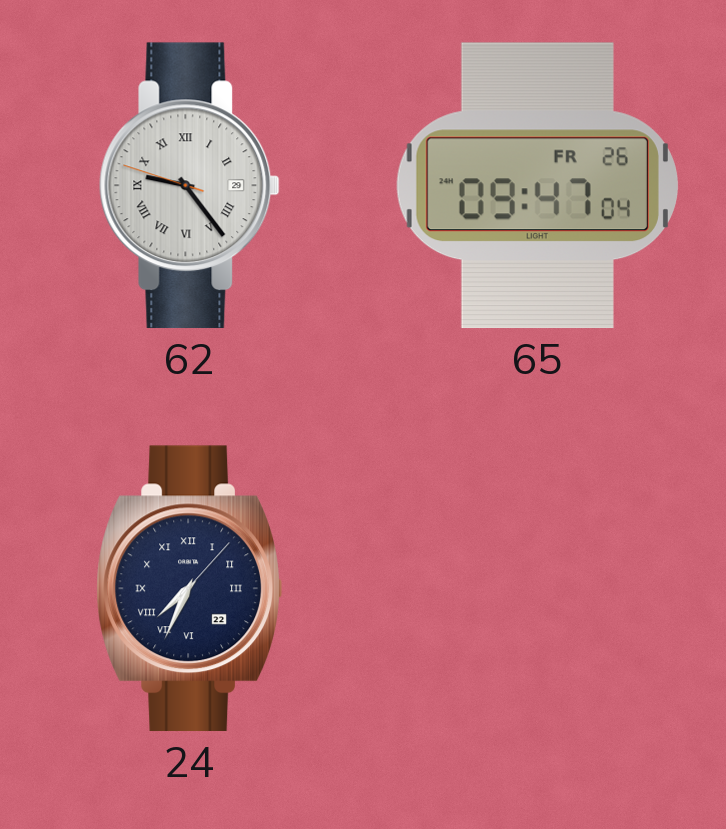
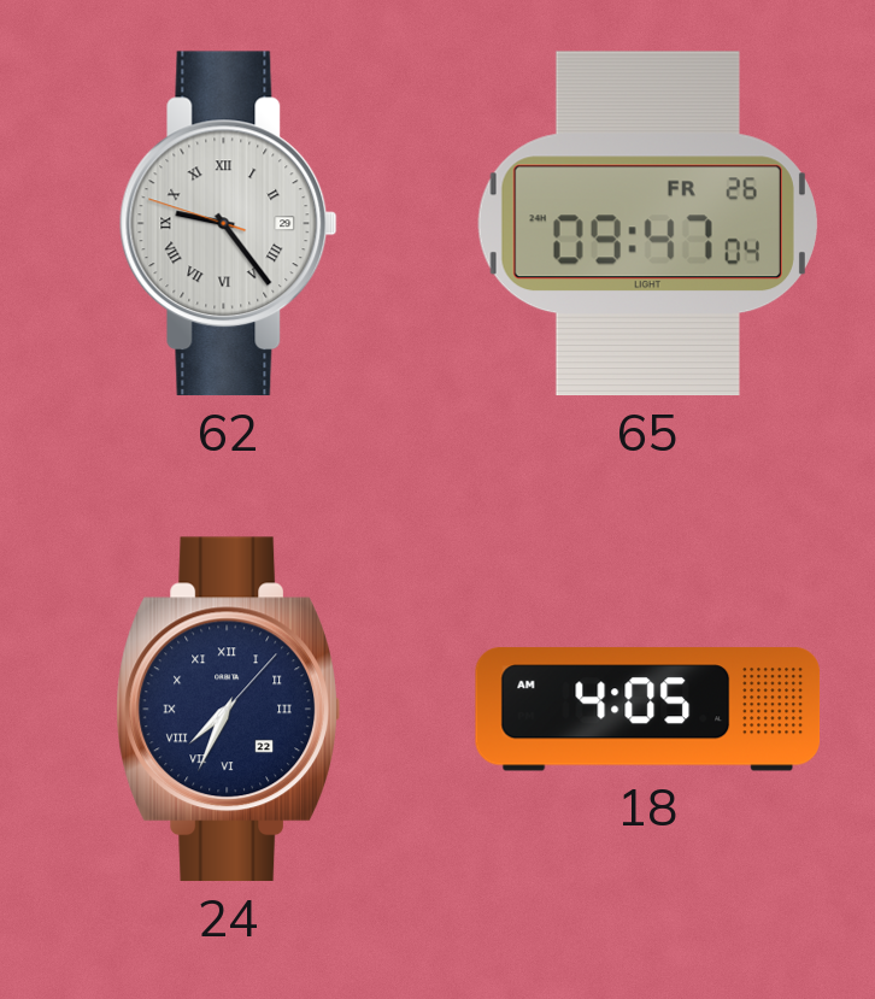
18: none -> 4:05 (648, 710)
